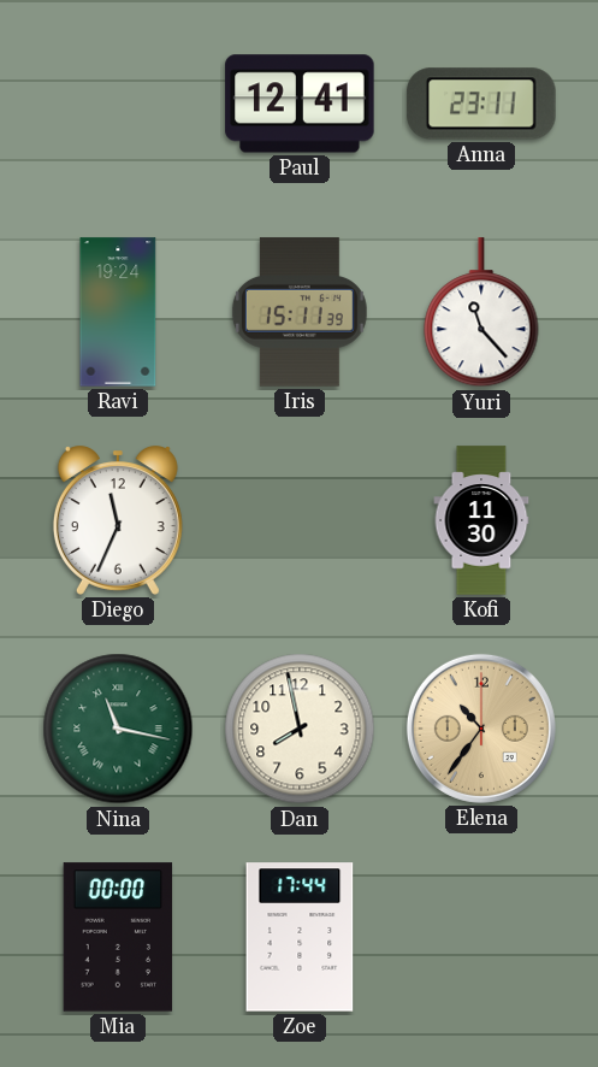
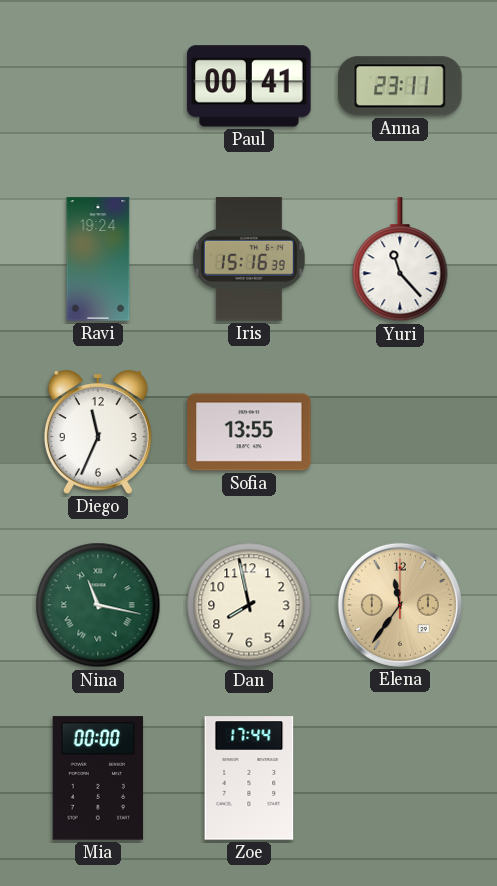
Paul: 12:41 -> 00:41 (249, 86)
Iris: 15:11 -> 15:16 (249, 259)
Sofia: none -> 13:55 (249, 432)
Kofi: 11:30 -> none (481, 520)
Elena: 10:36 -> 11:36 (400, 605)
